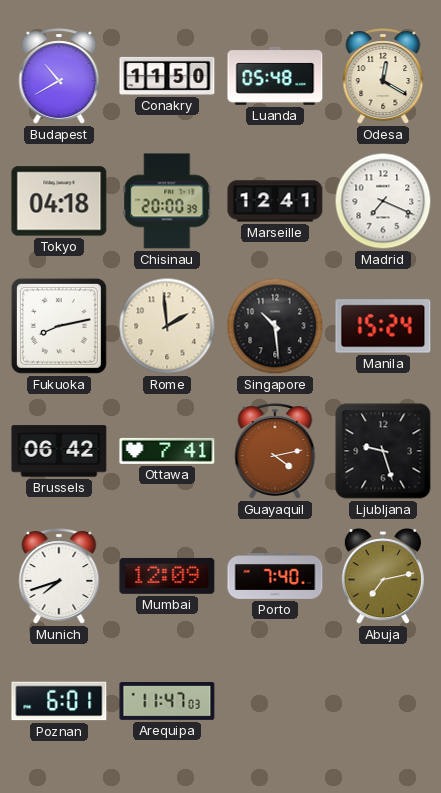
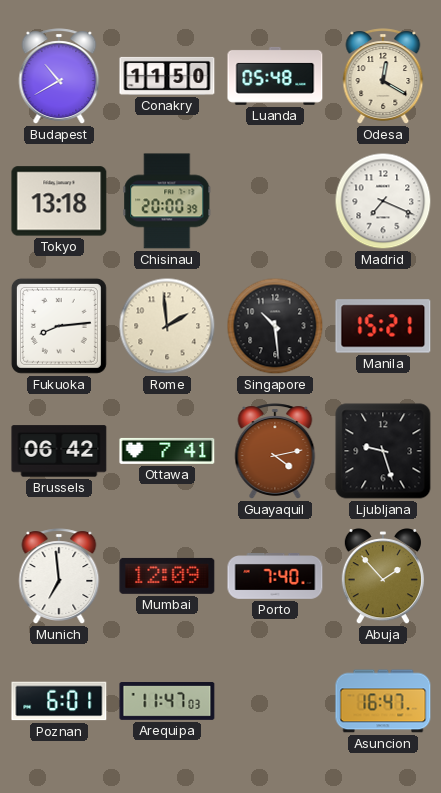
Tokyo: 04:18 -> 13:18 (59, 201)
Marseille: 12:41 -> none (275, 201)
Fukuoka: 8:13 -> 8:14 (59, 326)
Manila: 15:24 -> 15:21 (383, 326)
Munich: 7:42 -> 6:59 (59, 576)
Abuja: 7:13 -> 1:53 (383, 577)
Asuncion: none -> 16:47 (383, 701)
